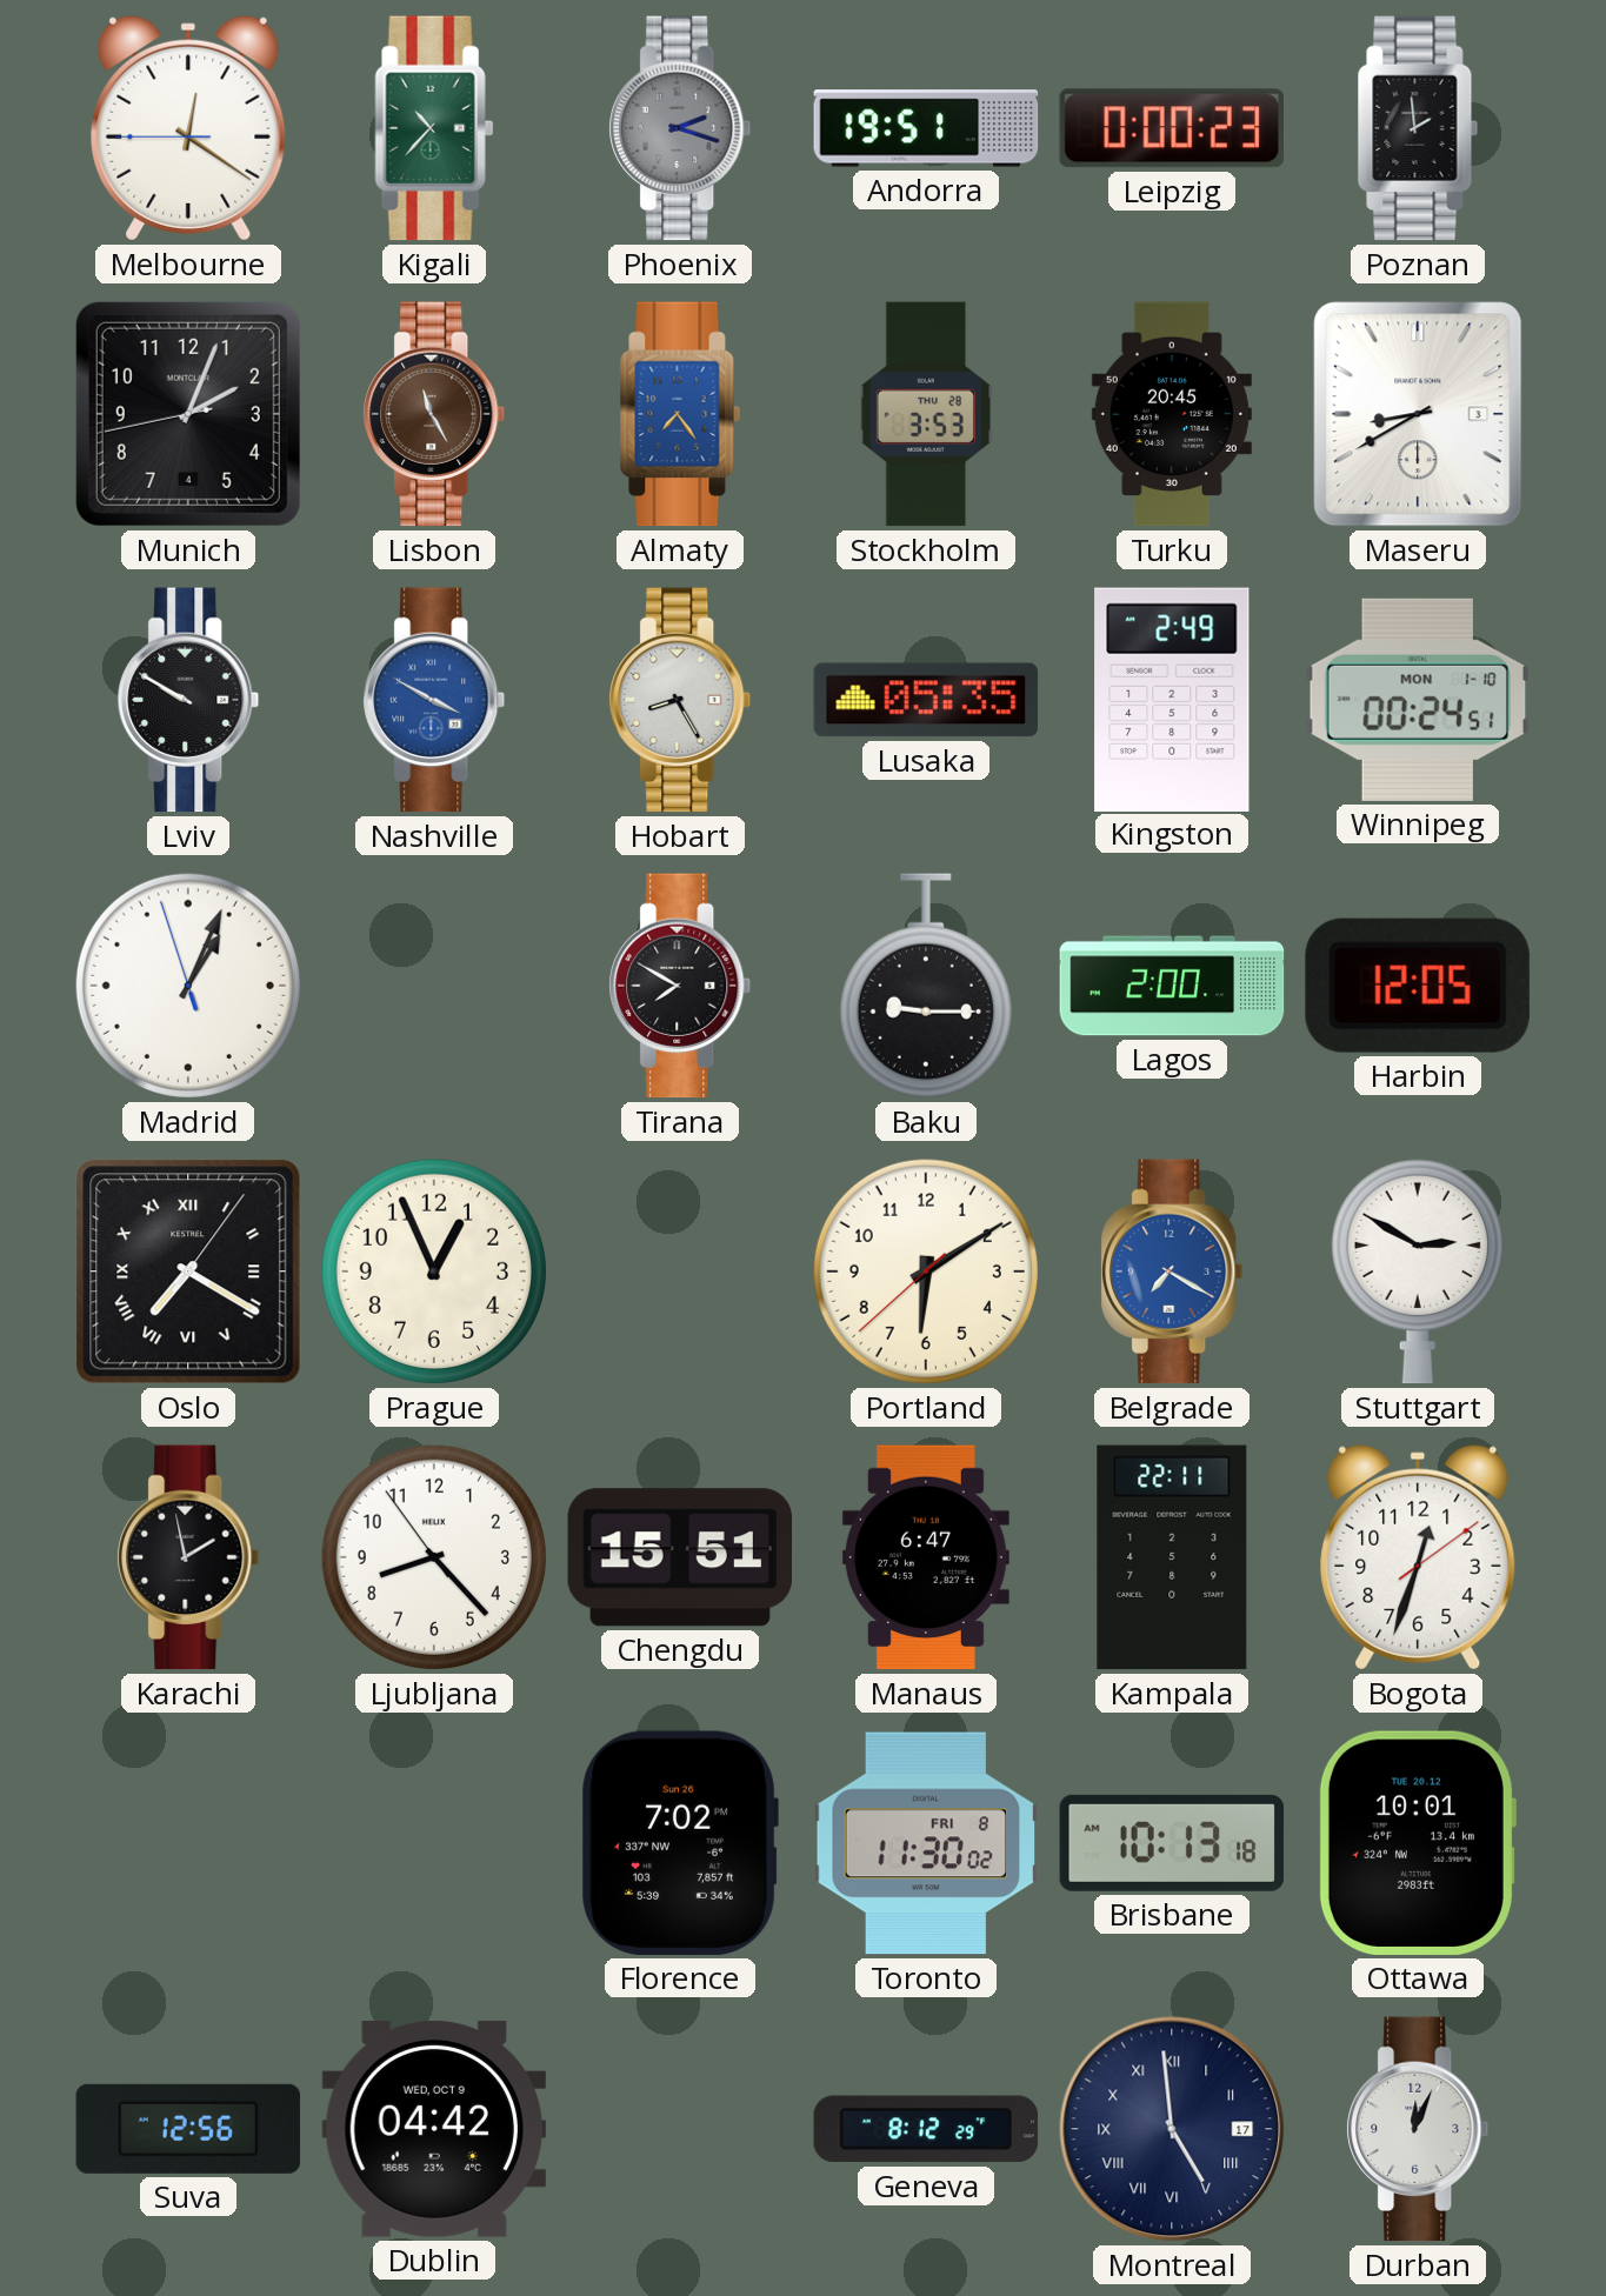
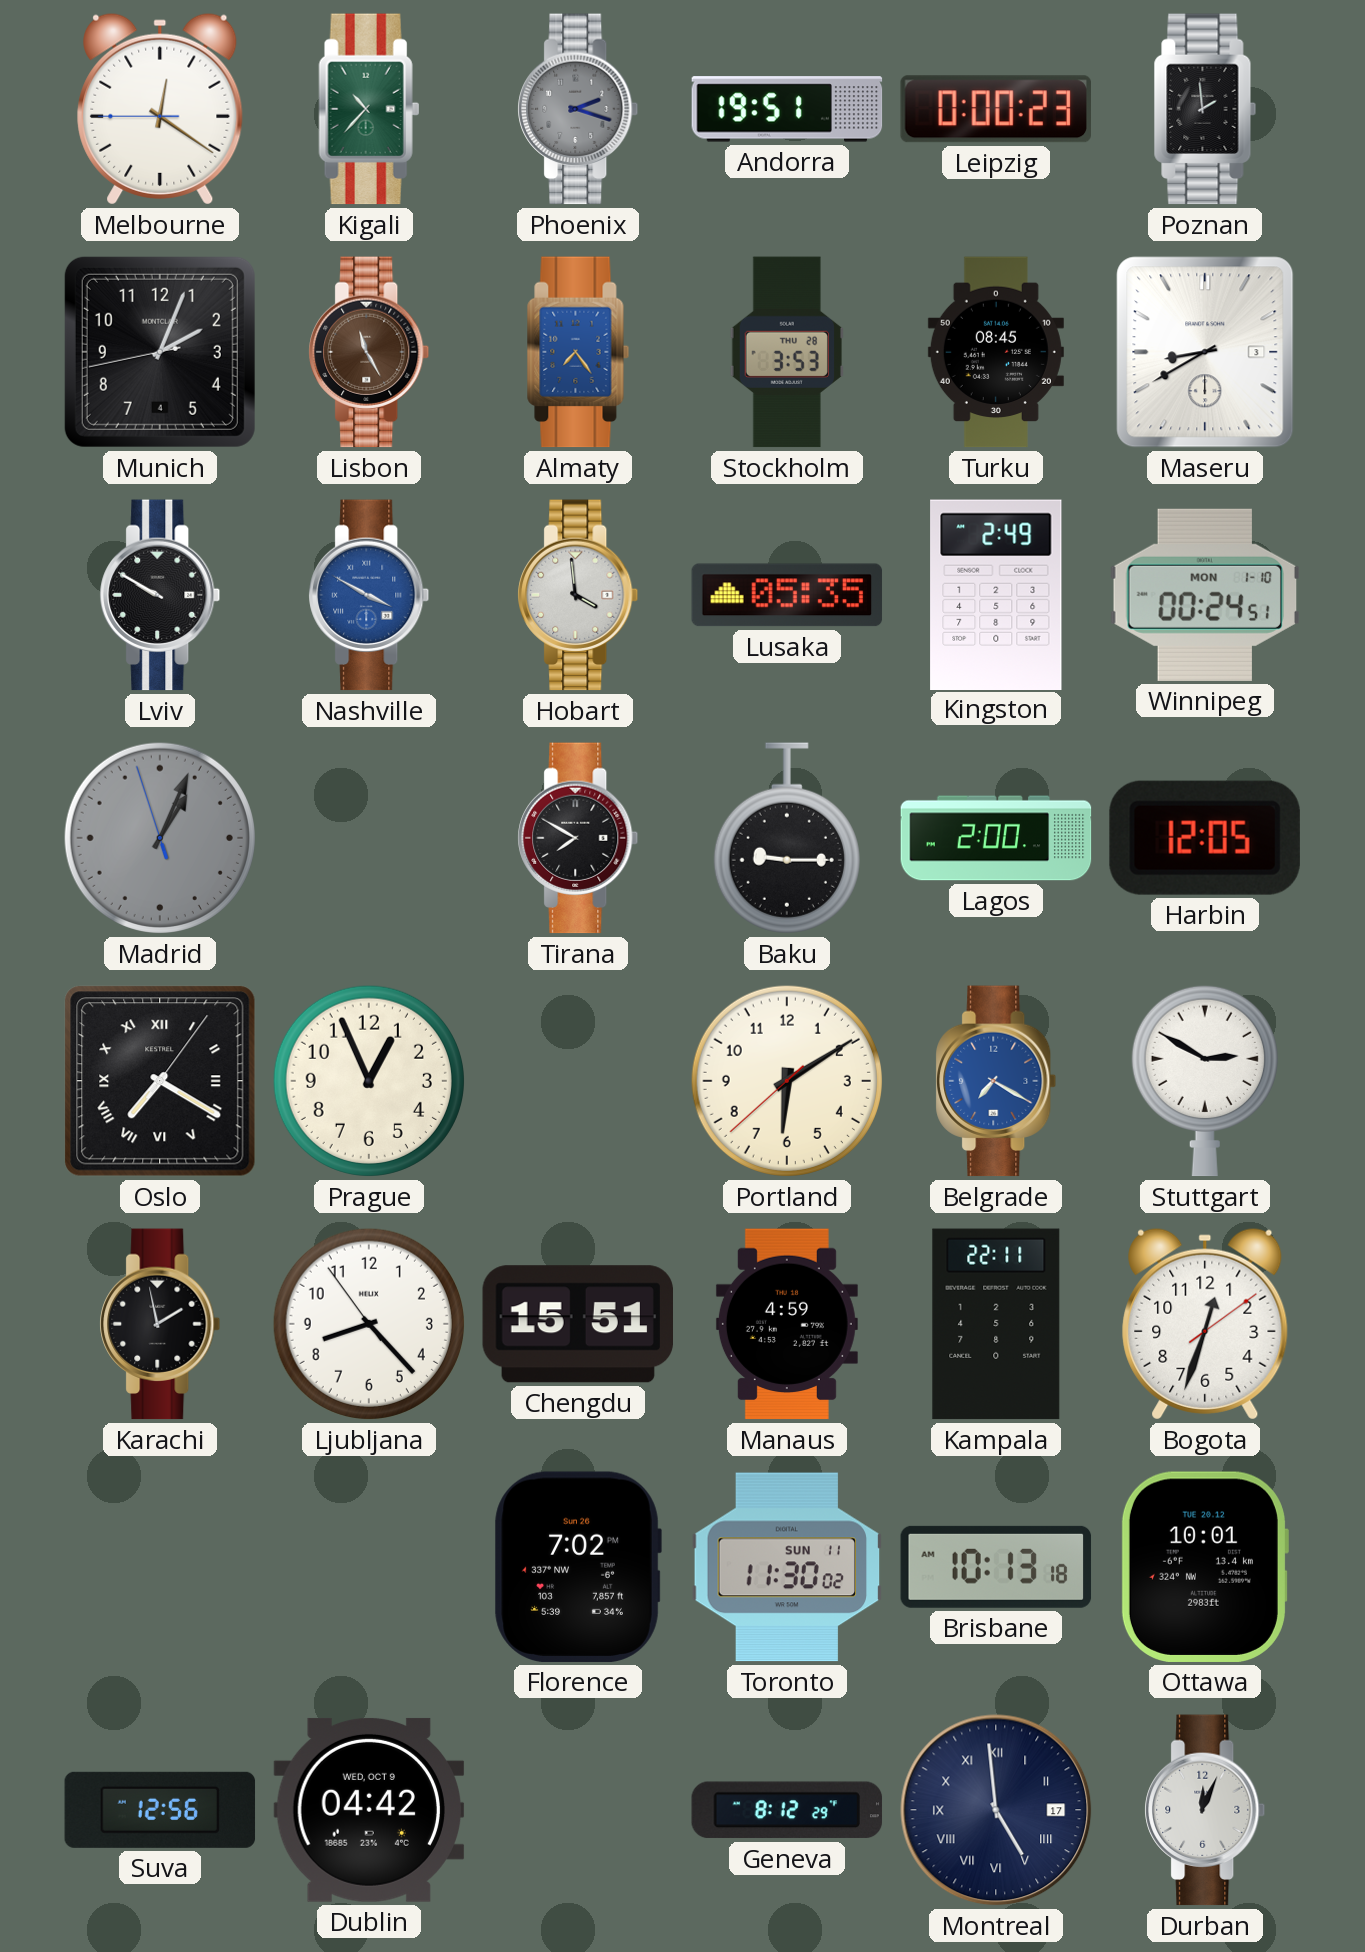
Turku: 20:45 -> 08:45 (996, 352)
Hobart: 8:25 -> 3:59 (578, 595)
Madrid dial: white -> grey (160, 838)
Manaus: 6:47 -> 4:59 (787, 1324)
Toronto date: FRI 8 -> SUN 11 (787, 1567)
